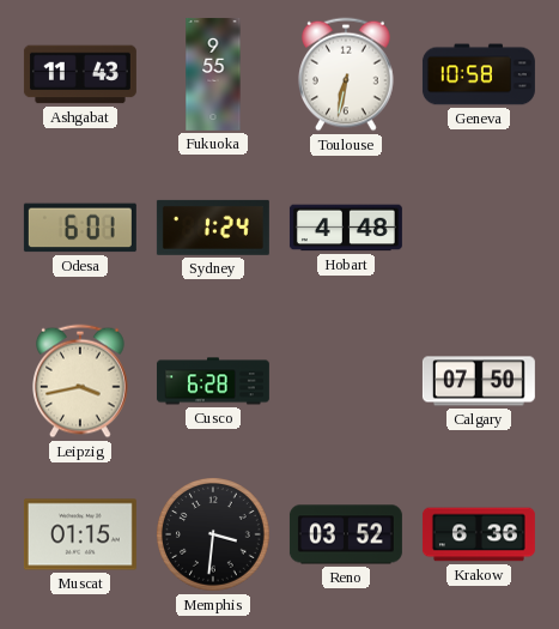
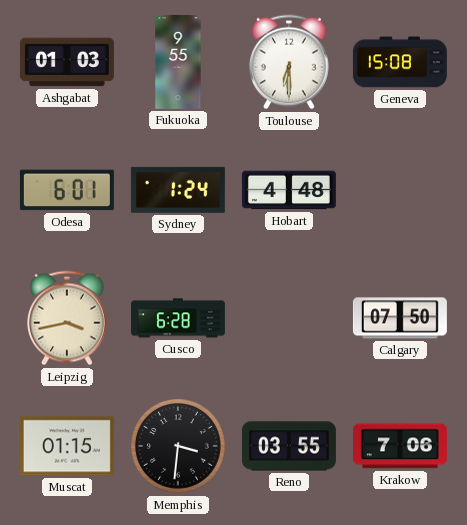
Ashgabat: 11:43 -> 01:03 (67, 62)
Toulouse: 6:32 -> 6:30 (290, 62)
Geneva: 10:58 -> 15:08 (400, 62)
Reno: 03:52 -> 03:55 (289, 446)
Krakow: 6:36 -> 7:06 (400, 446)
